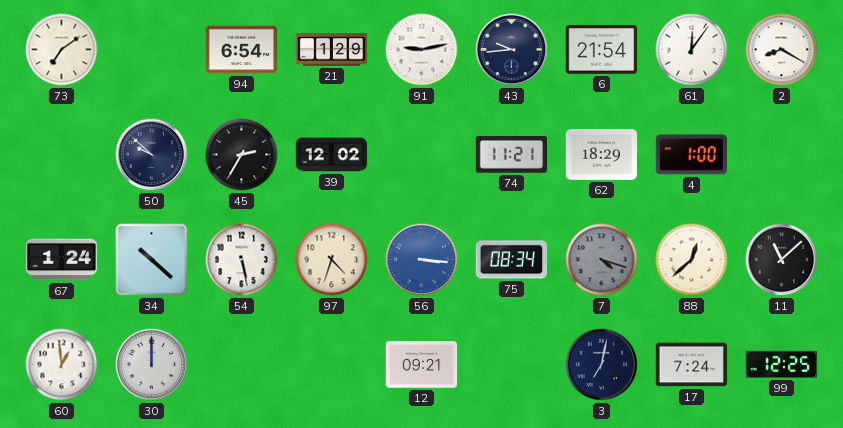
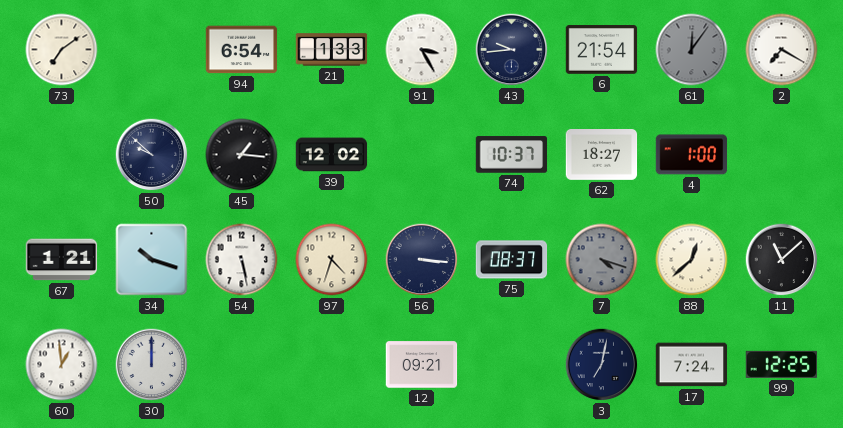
21: 1:29 -> 1:33 (332, 50)
91: 9:13 -> 3:25 (422, 50)
61 dial: white -> grey (692, 50)
2: 8:20 -> 7:20 (782, 50)
45: 2:35 -> 1:16 (242, 155)
74: 11:21 -> 10:37 (512, 155)
62: 18:29 -> 18:27 (602, 155)
67: 1:24 -> 1:21 (62, 260)
34: 10:22 -> 10:18 (152, 260)
56 dial: blue -> navy (422, 260)
75: 08:34 -> 08:37 (512, 260)
